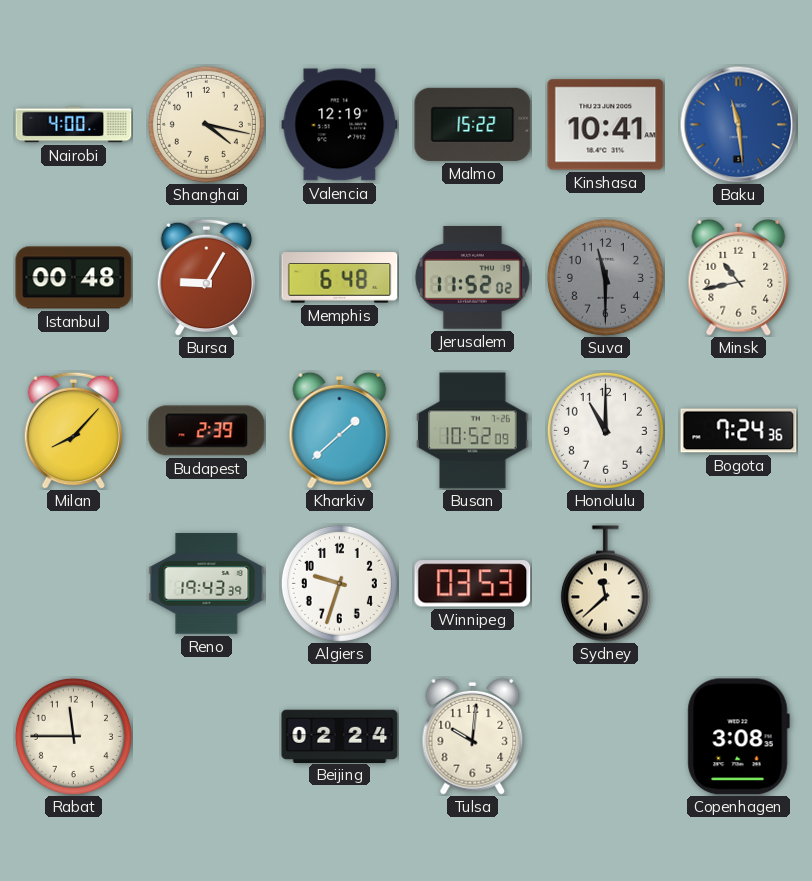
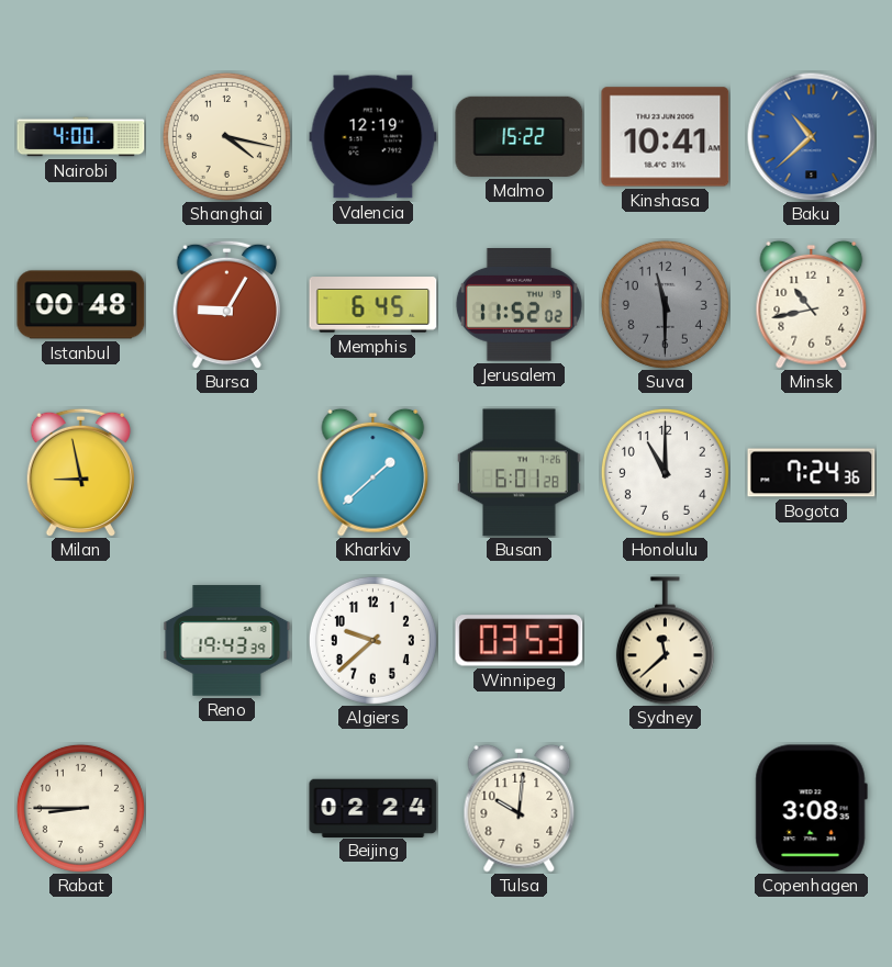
Baku: 11:29 -> 10:38 (811, 136)
Memphis: 6:48 -> 6:45 (373, 305)
Milan: 8:07 -> 8:58 (80, 472)
Budapest: 2:39 -> none (207, 431)
Busan: 10:52 -> 6:01 (520, 473)
Algiers: 9:33 -> 9:38 (372, 640)
Rabat: 11:45 -> 8:45 (80, 808)
